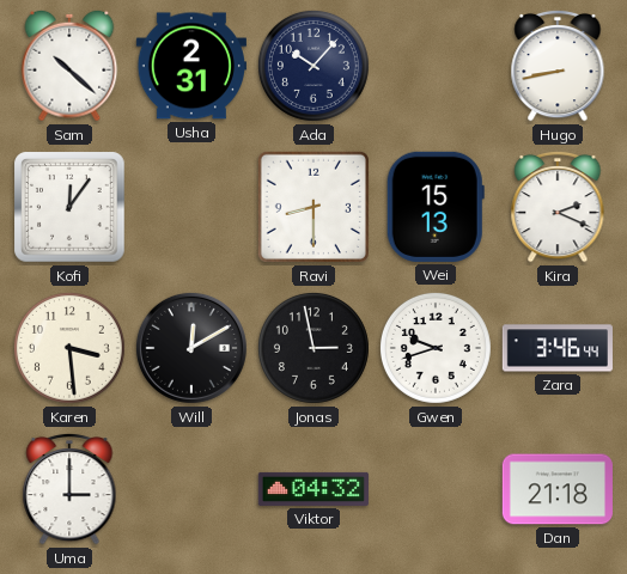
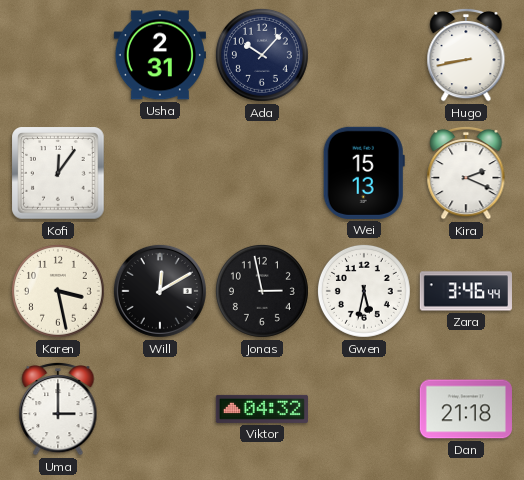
Sam: 10:22 -> none (69, 66)
Ravi: 8:30 -> none (313, 207)
Karen: 3:29 -> 3:28 (58, 291)
Gwen: 9:42 -> 5:32 (364, 291)
